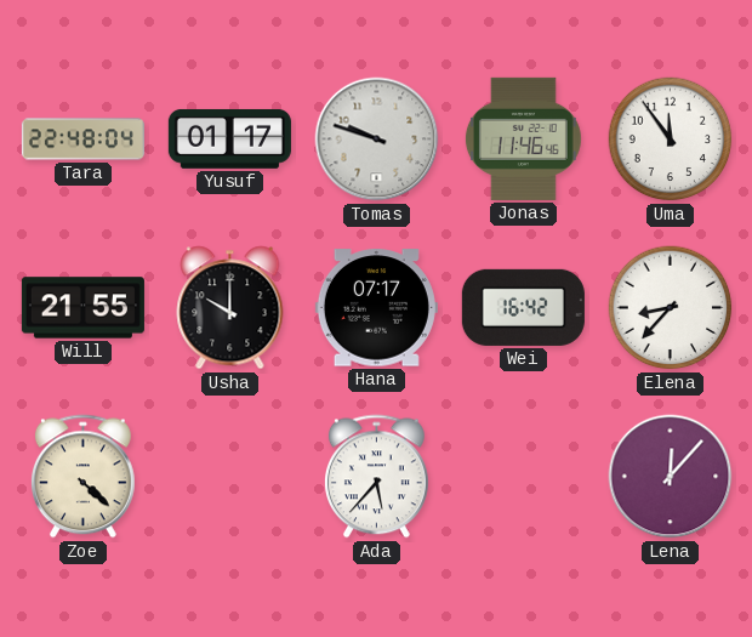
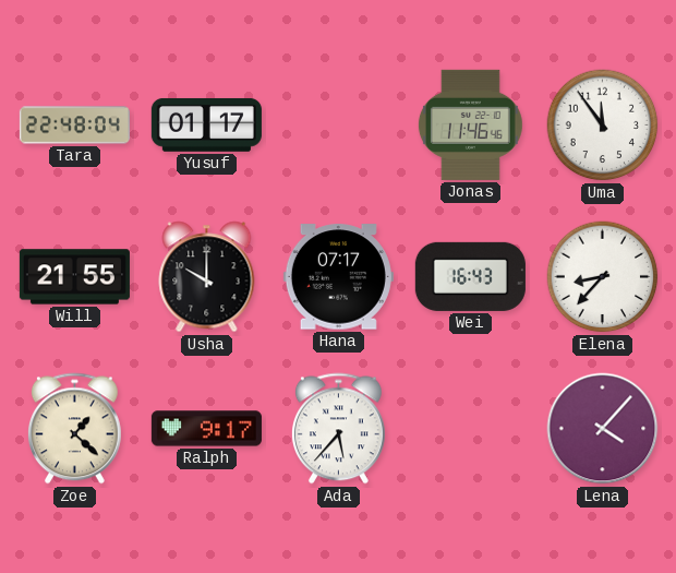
Tomas: 9:48 -> none (377, 140)
Wei: 16:42 -> 16:43 (470, 276)
Zoe: 4:22 -> 1:22 (74, 429)
Ralph: none -> 9:17 (206, 429)
Lena: 12:07 -> 4:07 (603, 429)
